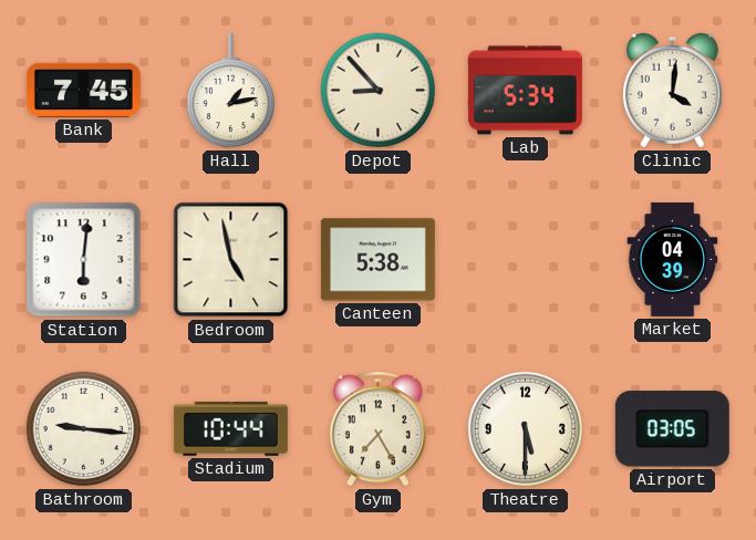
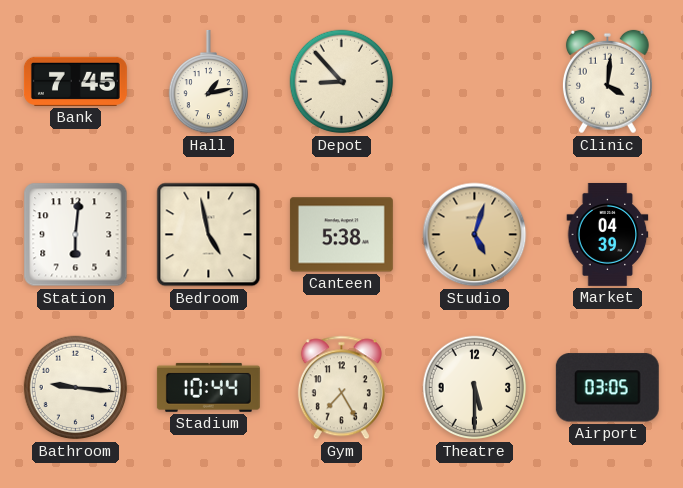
Lab: 5:34 -> none (525, 91)
Studio: none -> 5:03 (475, 235)
